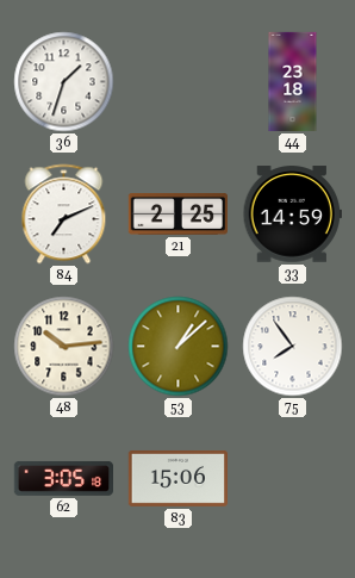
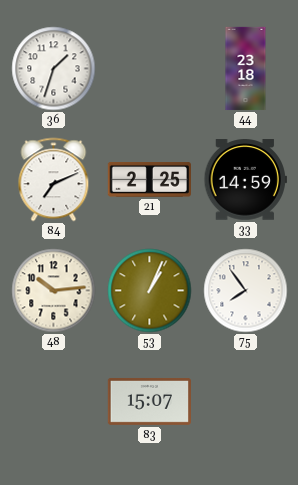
53: 1:08 -> 1:04 (150, 291)
62: 3:05 -> none (63, 478)
83: 15:06 -> 15:07 (149, 401)
